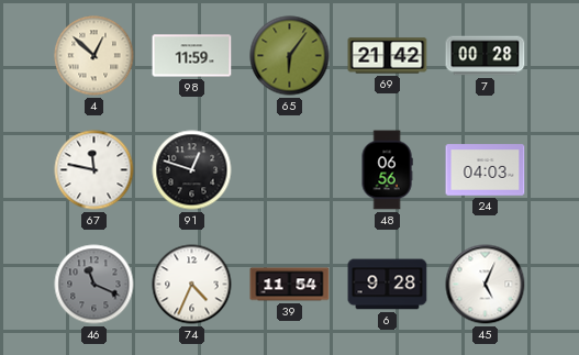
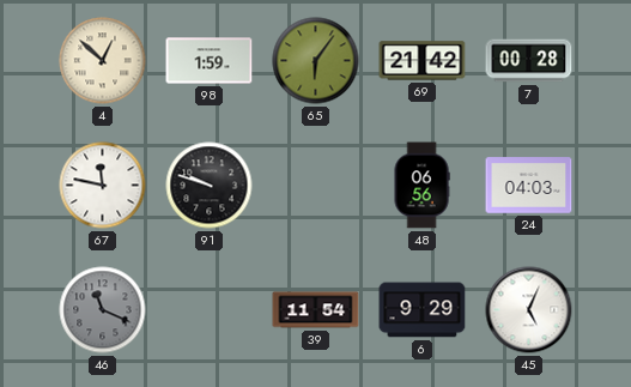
98: 11:59 -> 1:59 (210, 61)
91: 12:48 -> 9:48 (210, 186)
74: 4:34 -> none (192, 285)
6: 9:28 -> 9:29 (423, 310)
